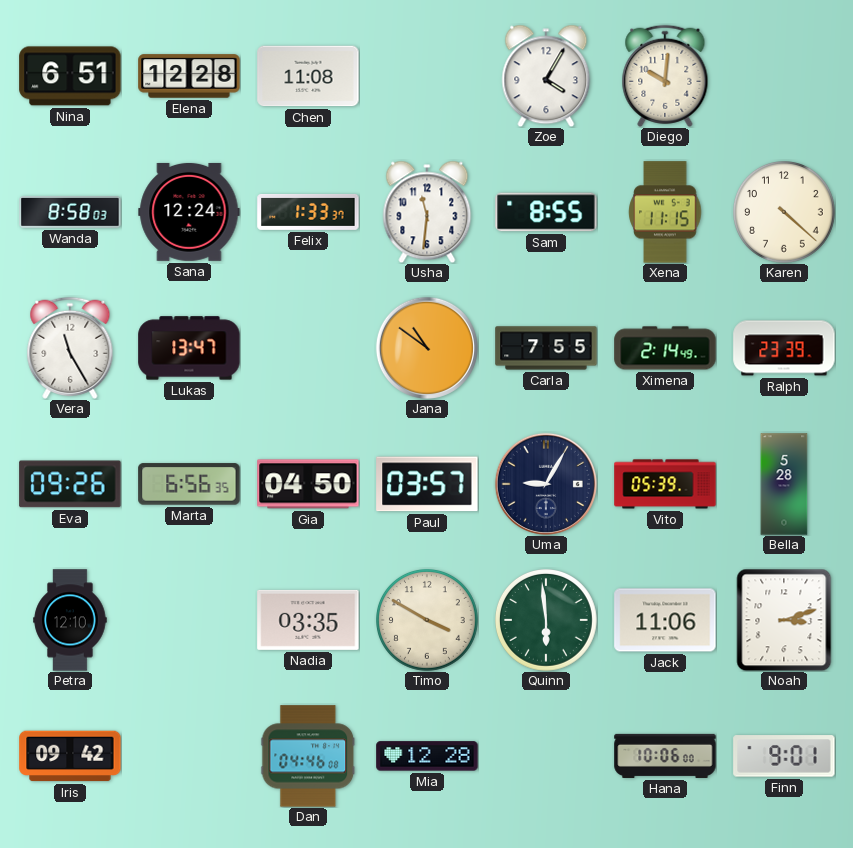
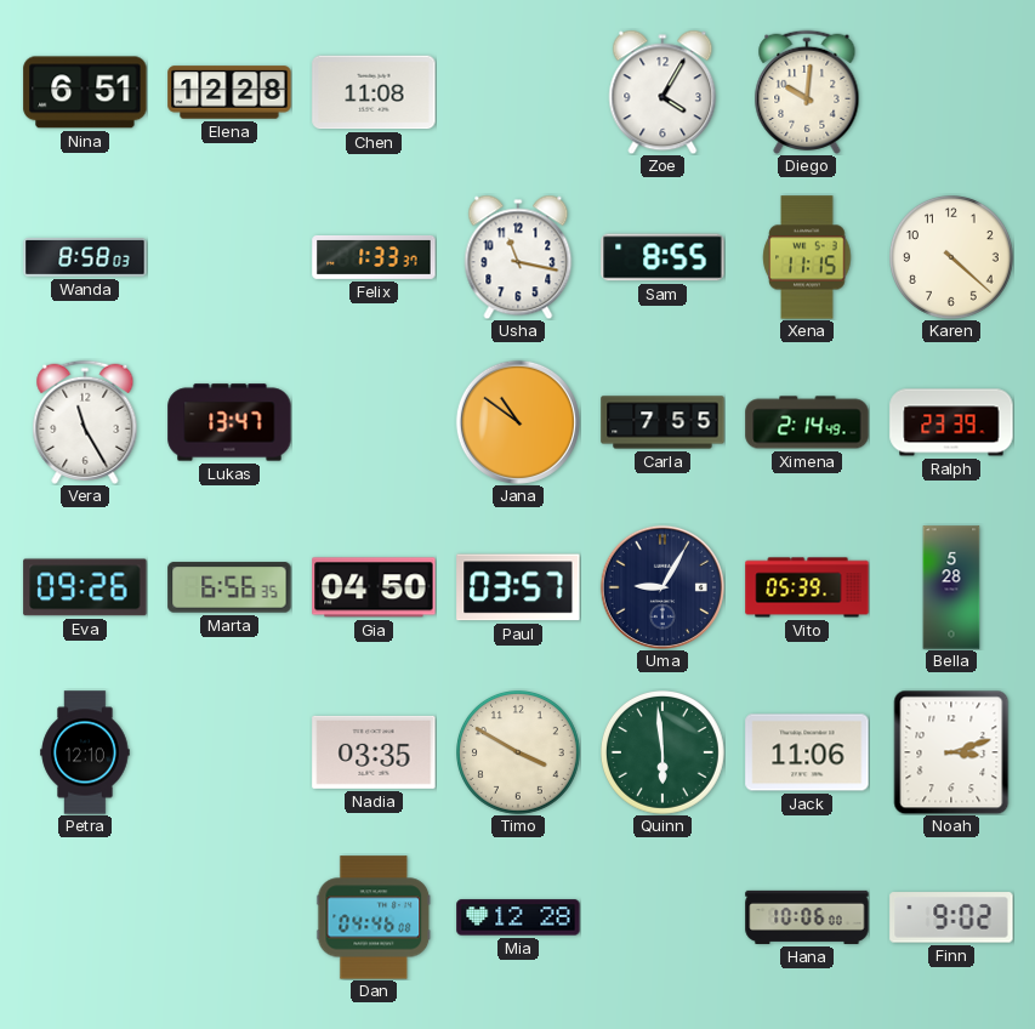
Sana: 12:24 -> none (189, 212)
Usha: 11:31 -> 11:17 (518, 257)
Iris: 09:42 -> none (70, 756)
Finn: 9:01 -> 9:02 (951, 917)
